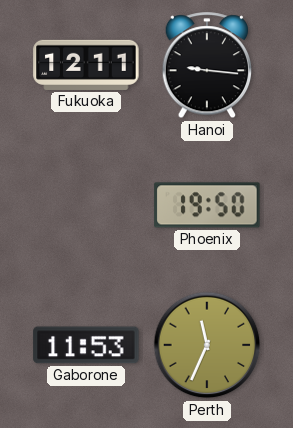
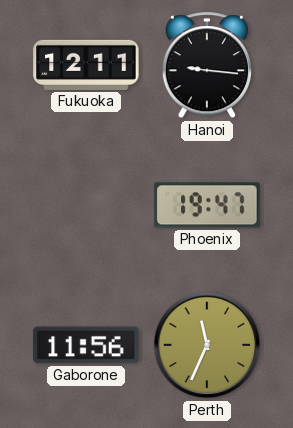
Phoenix: 19:50 -> 19:47 (207, 205)
Gaborone: 11:53 -> 11:56 (86, 345)
